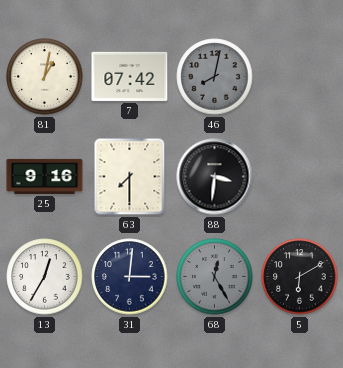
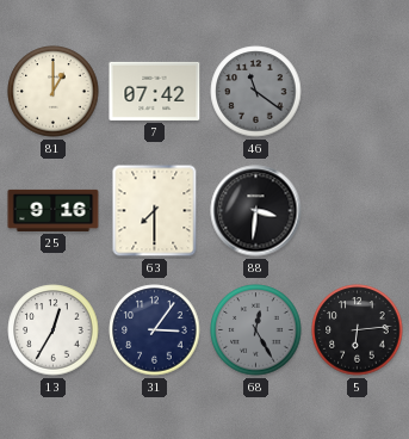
81: 1:02 -> 1:00 (54, 92)
46: 8:02 -> 11:21 (256, 92)
31: 3:01 -> 3:06 (155, 330)
5: 6:10 -> 6:14 (358, 330)
